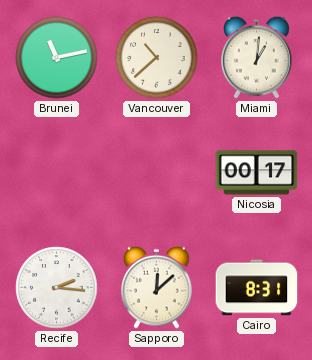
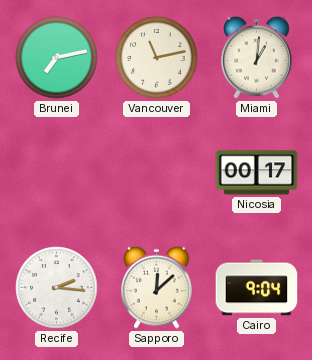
Brunei: 11:13 -> 7:13 (57, 58)
Vancouver: 10:38 -> 11:13 (157, 58)
Cairo: 8:31 -> 9:04 (257, 288)
